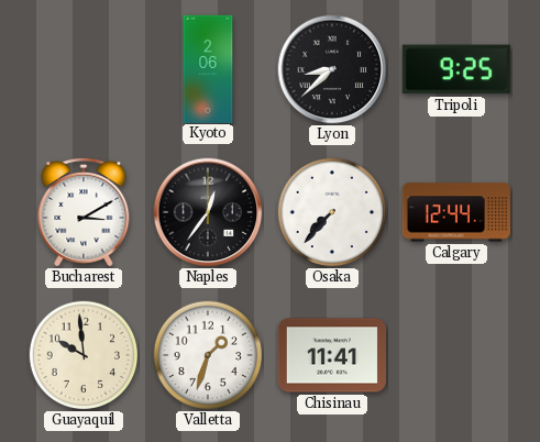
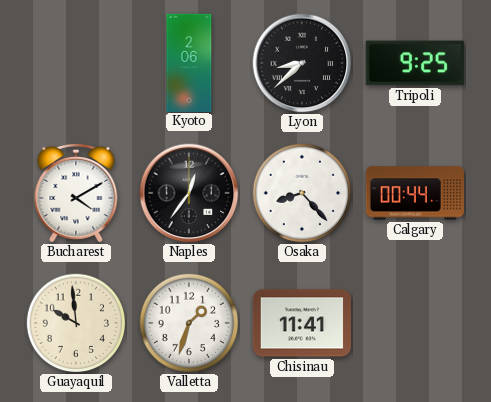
Bucharest: 3:10 -> 4:10 (76, 193)
Osaka: 7:37 -> 8:23 (302, 193)
Calgary: 12:44 -> 00:44 (415, 193)
